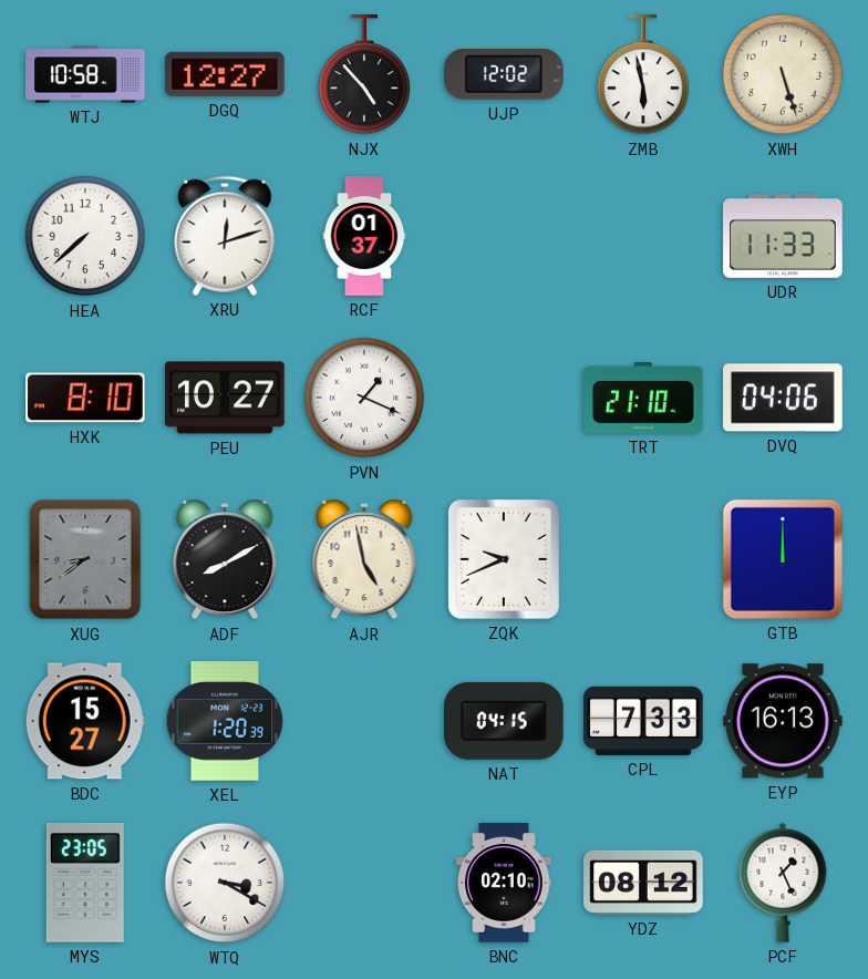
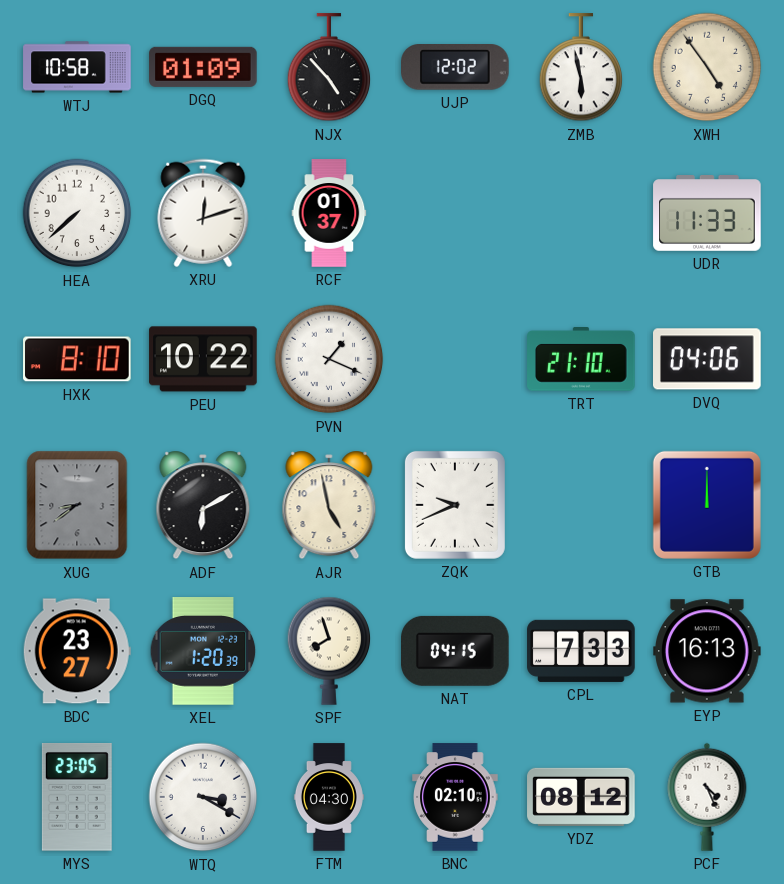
DGQ: 12:27 -> 01:09 (203, 67)
XWH: 5:27 -> 4:54 (707, 67)
PEU: 10:27 -> 10:22 (203, 359)
ADF: 8:10 -> 6:10 (203, 505)
BDC: 15:27 -> 23:27 (77, 651)
SPF: none -> 7:57 (329, 651)
FTM: none -> 04:30 (329, 797)
PCF: 1:26 -> 4:26 (707, 797)
